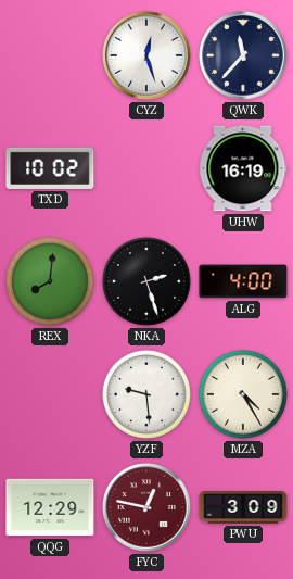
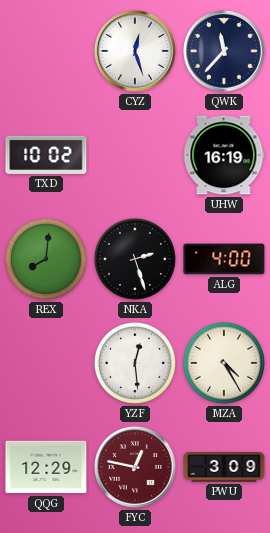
YZF: 9:29 -> 12:29 (135, 363)
